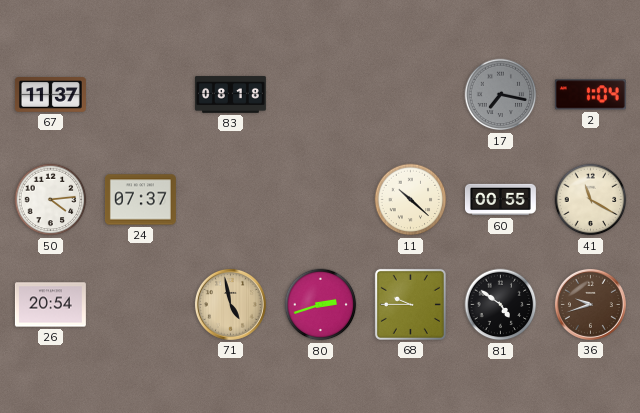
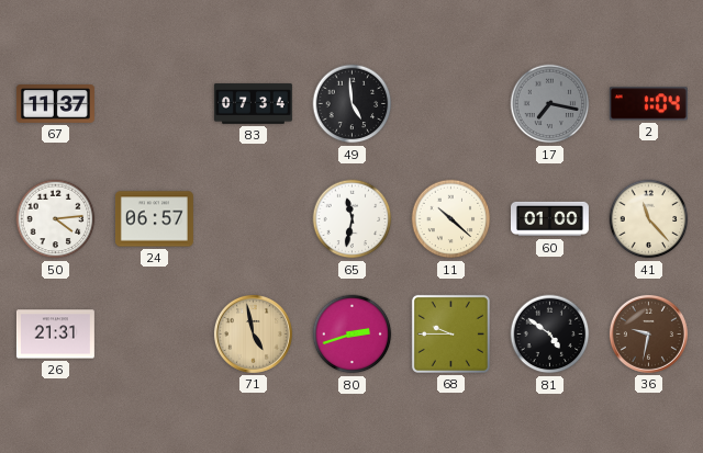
83: 08:18 -> 07:34 (253, 104)
49: none -> 4:59 (353, 104)
24: 07:37 -> 06:57 (154, 219)
65: none -> 11:32 (353, 219)
60: 00:55 -> 01:00 (549, 219)
41: 11:20 -> 11:23 (649, 219)
26: 20:54 -> 21:31 (55, 335)
36: 9:42 -> 9:32 (648, 333)
